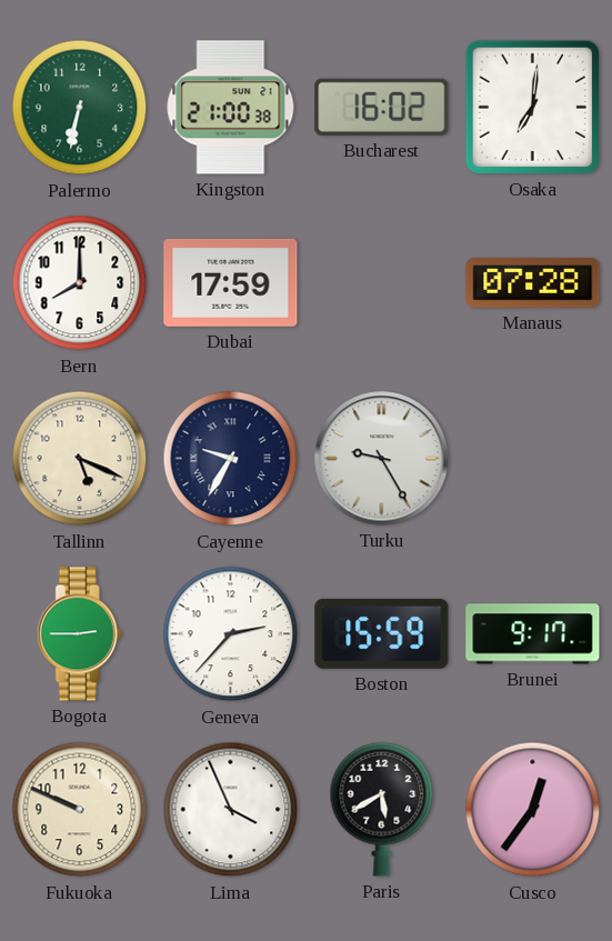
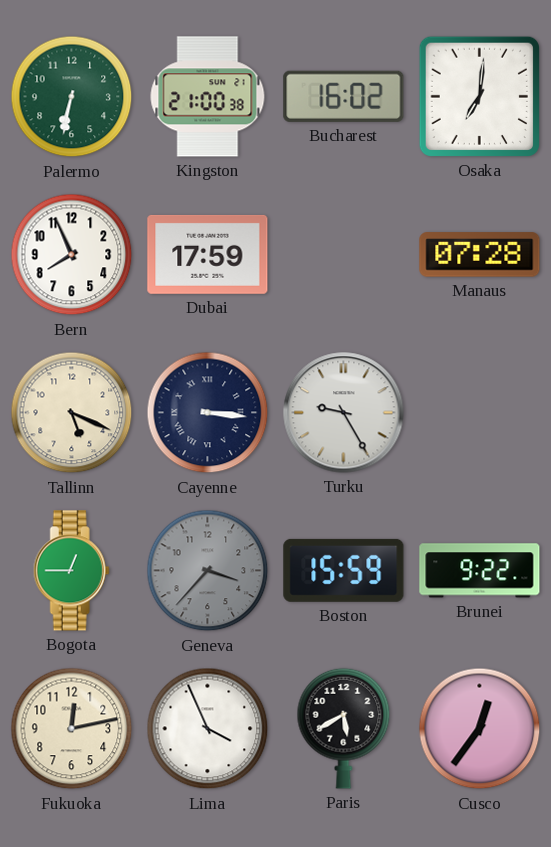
Bern: 8:00 -> 7:56 (72, 255)
Cayenne: 9:35 -> 3:16 (208, 413)
Bogota: 2:45 -> 12:45 (71, 571)
Geneva: 2:37 -> 3:37 (208, 571)
Geneva dial: white -> grey (208, 571)
Brunei: 9:17 -> 9:22 (480, 571)
Fukuoka: 9:49 -> 12:13 (72, 729)
